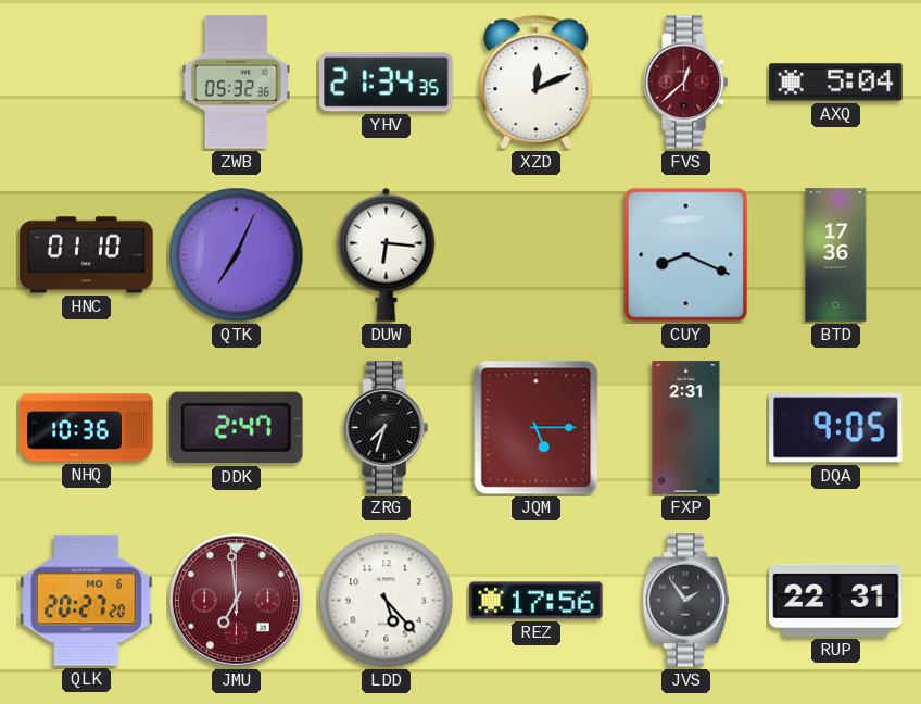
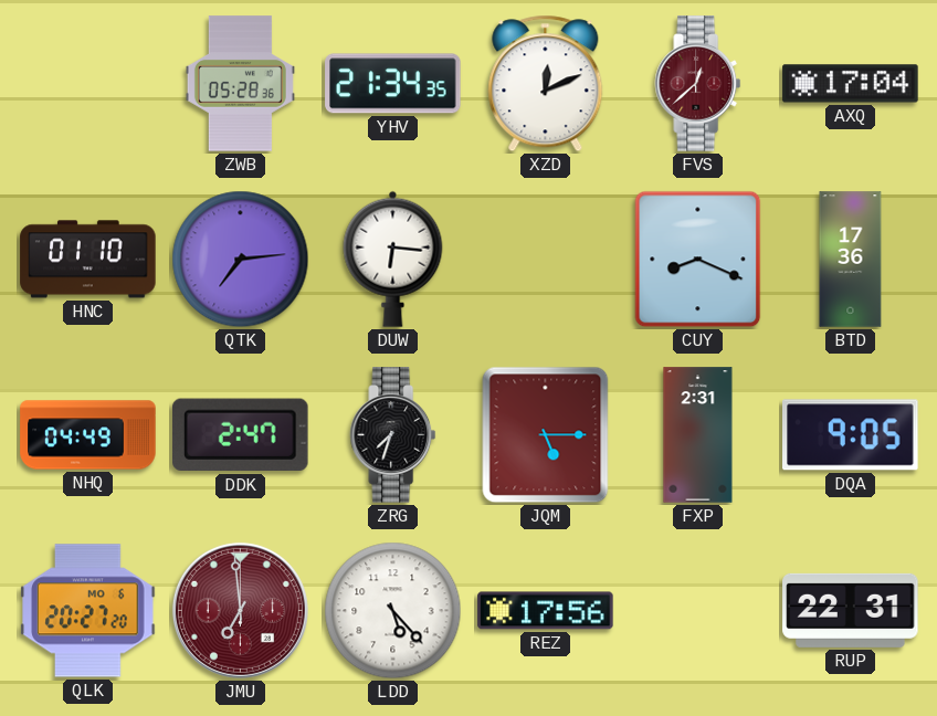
ZWB: 05:32 -> 05:28 (240, 84)
AXQ: 5:04 -> 17:04 (851, 84)
QTK: 7:04 -> 7:14 (241, 260)
NHQ: 10:36 -> 04:49 (88, 435)
JVS: 1:54 -> none (686, 601)
